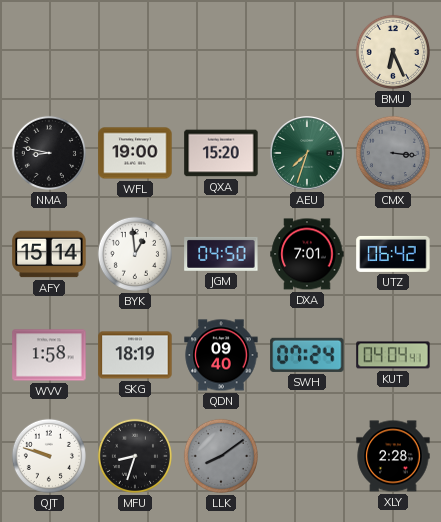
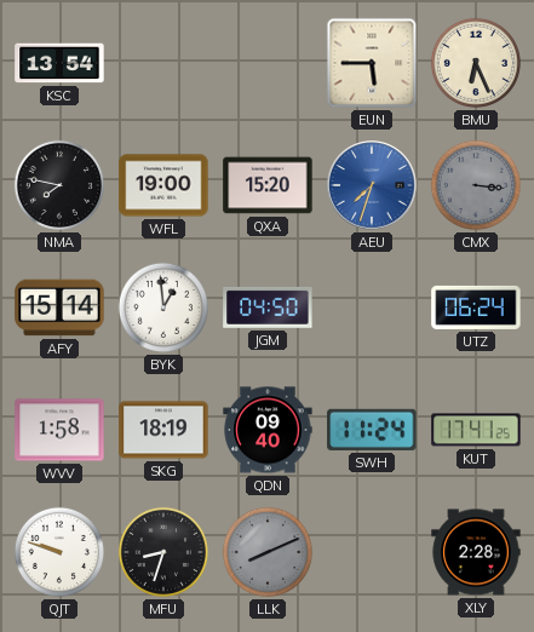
KSC: none -> 13:54 (59, 63)
EUN: none -> 5:45 (372, 63)
NMA: 8:47 -> 7:47 (59, 185)
AEU dial: green -> blue (372, 185)
DXA: 7:01 -> none (307, 254)
UTZ: 06:42 -> 06:24 (476, 308)
SWH: 07:24 -> 11:24 (372, 430)
KUT: 04:04 -> 17:41 (476, 430)
LLK: 8:09 -> 8:11 (268, 552)
